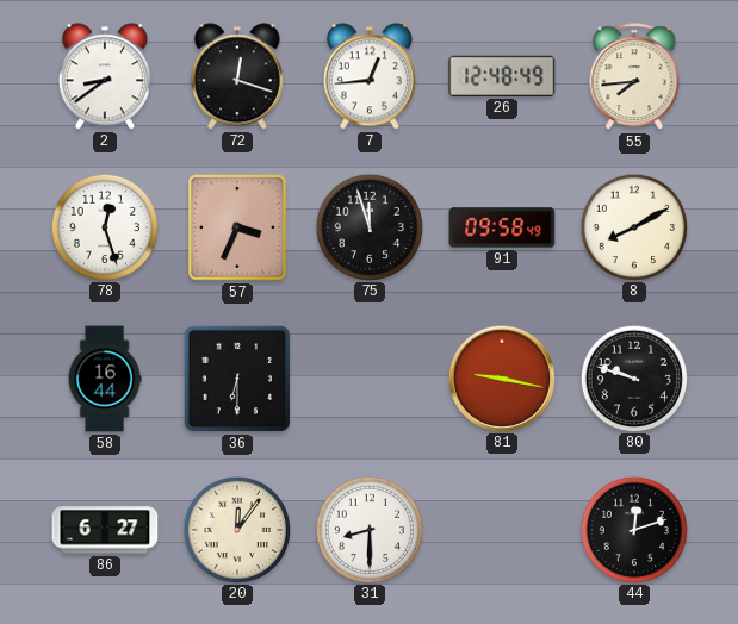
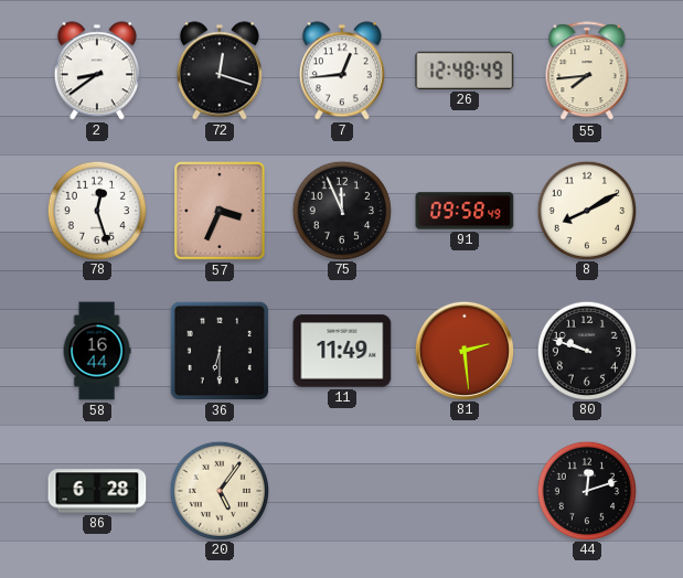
75: 11:57 -> 11:56 (341, 210)
11: none -> 11:49 (342, 351)
81: 9:17 -> 2:29 (463, 350)
86: 6:27 -> 6:28 (97, 491)
20: 12:06 -> 5:06 (218, 490)
31: 8:30 -> none (368, 529)
